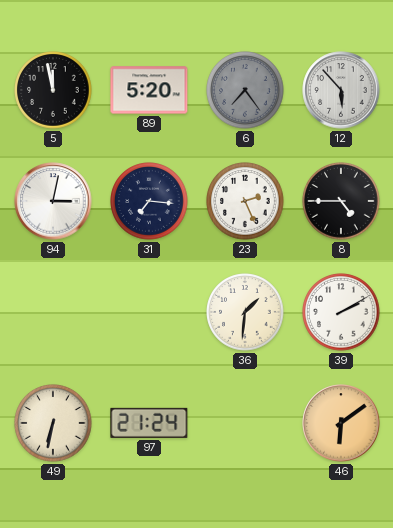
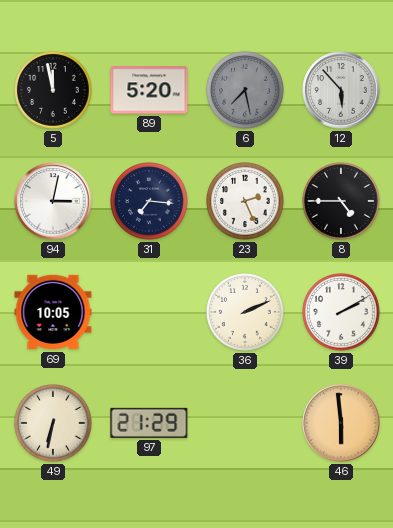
6: 7:24 -> 7:28 (245, 90)
69: none -> 10:05 (53, 312)
36: 1:31 -> 2:11 (245, 312)
97: 21:24 -> 21:29 (149, 423)
46: 6:09 -> 5:59 (341, 423)
